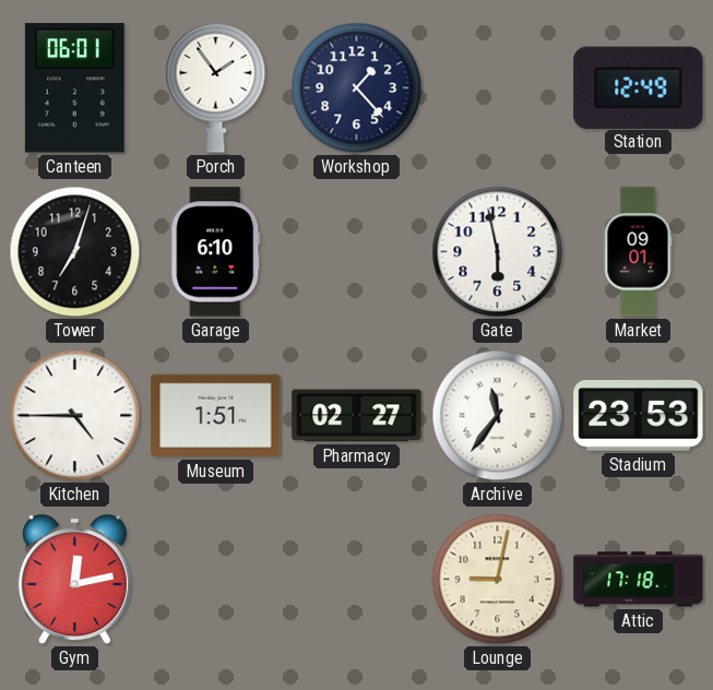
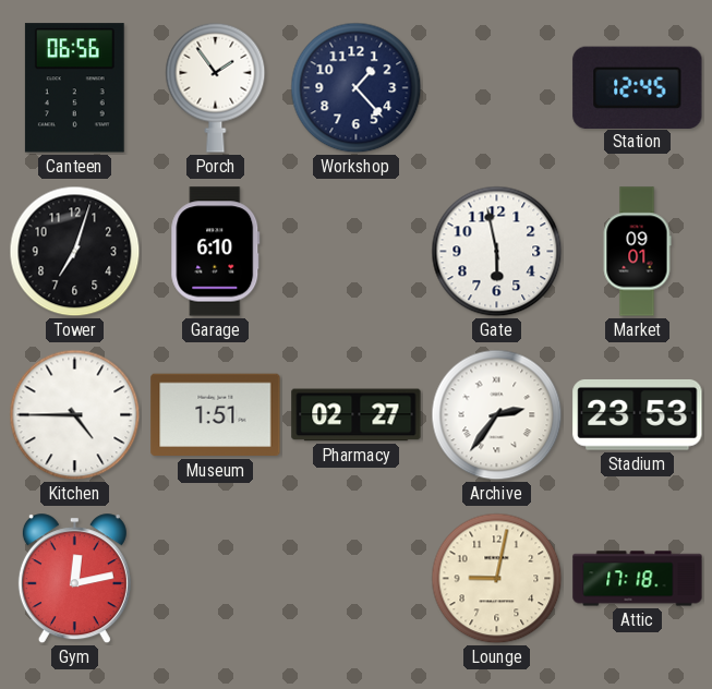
Canteen: 06:01 -> 06:56 (74, 88)
Station: 12:49 -> 12:45 (638, 87)
Archive: 11:36 -> 2:36 (497, 415)
